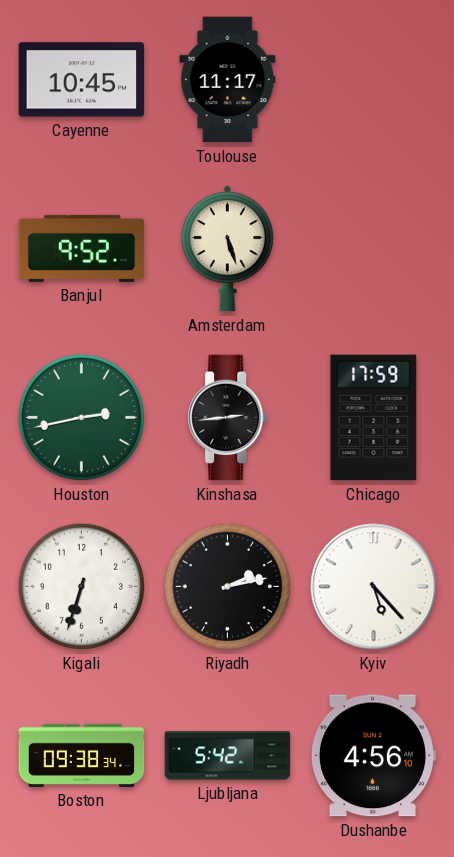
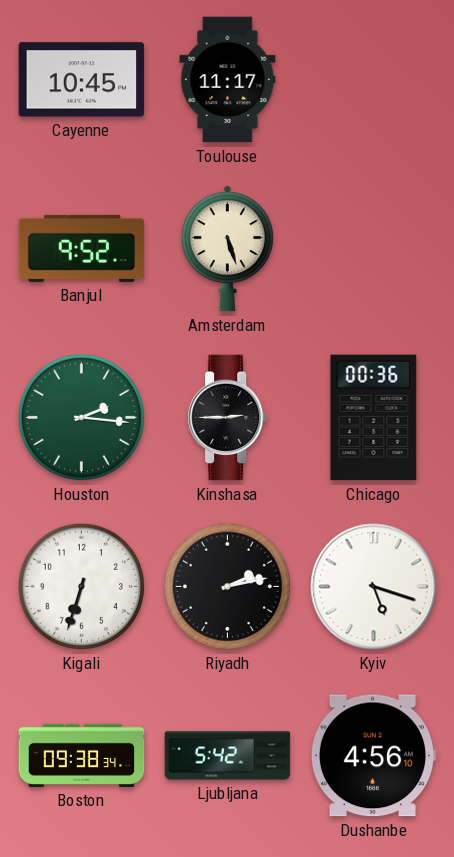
Houston: 2:43 -> 2:16 (81, 417)
Kinshasa: 2:44 -> 2:45 (228, 418)
Chicago: 17:59 -> 00:36 (374, 418)
Kyiv: 5:23 -> 5:18 (374, 587)
